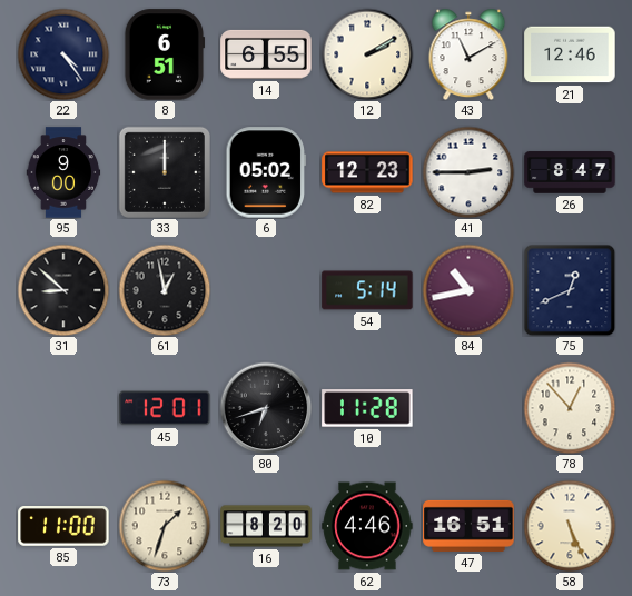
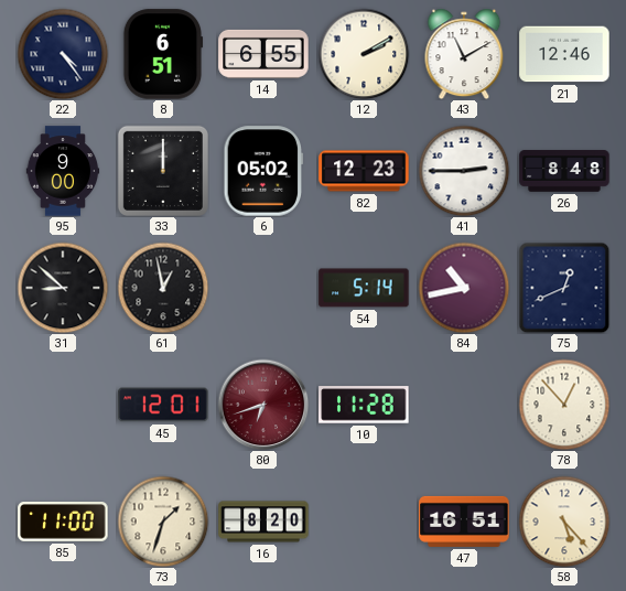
26: 8:47 -> 8:48 (564, 171)
80 dial: black -> burgundy (263, 405)
62: 4:46 -> none (367, 526)
58: 5:26 -> 5:23 (564, 522)
